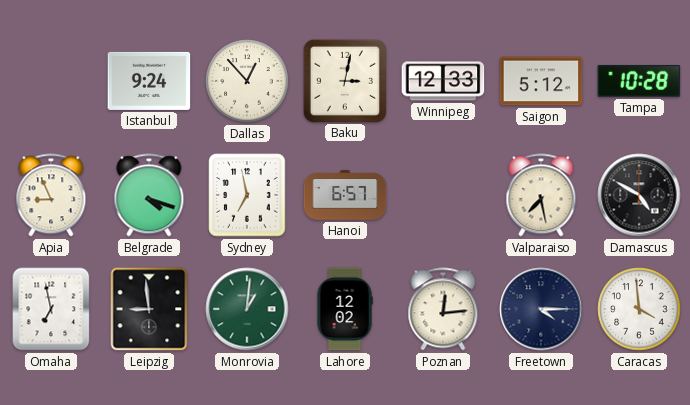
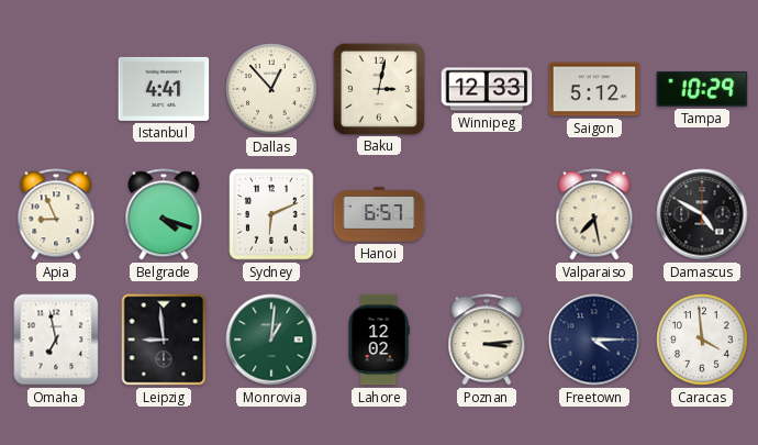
Istanbul: 9:24 -> 4:41 (164, 89)
Tampa: 10:28 -> 10:29 (702, 89)
Sydney: 6:58 -> 6:11 (271, 214)
Poznan: 12:14 -> 3:14 (487, 340)
